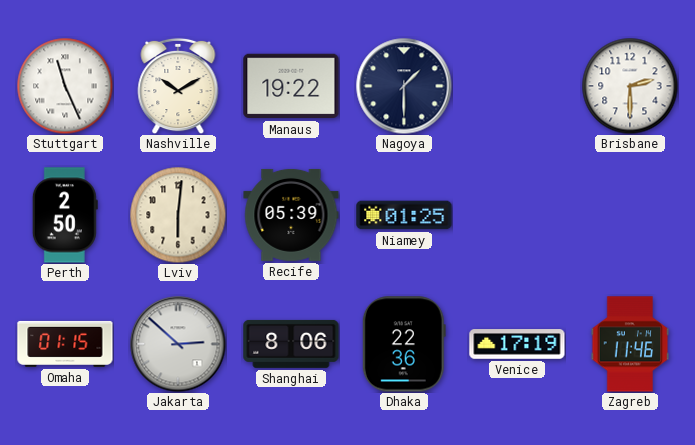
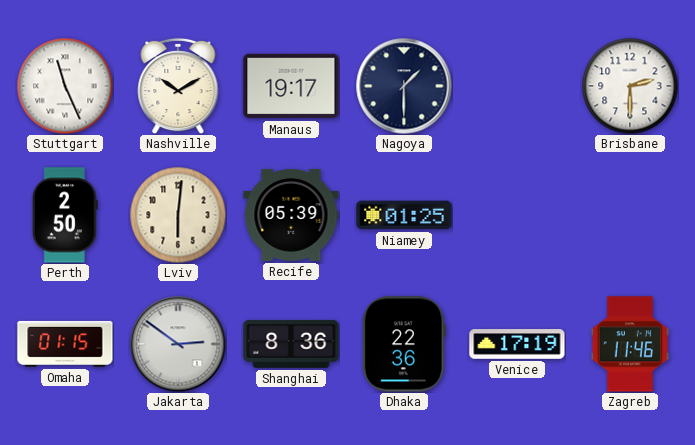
Manaus: 19:22 -> 19:17 (291, 86)
Jakarta: 2:52 -> 2:51 (178, 344)
Shanghai: 8:06 -> 8:36 (291, 344)
